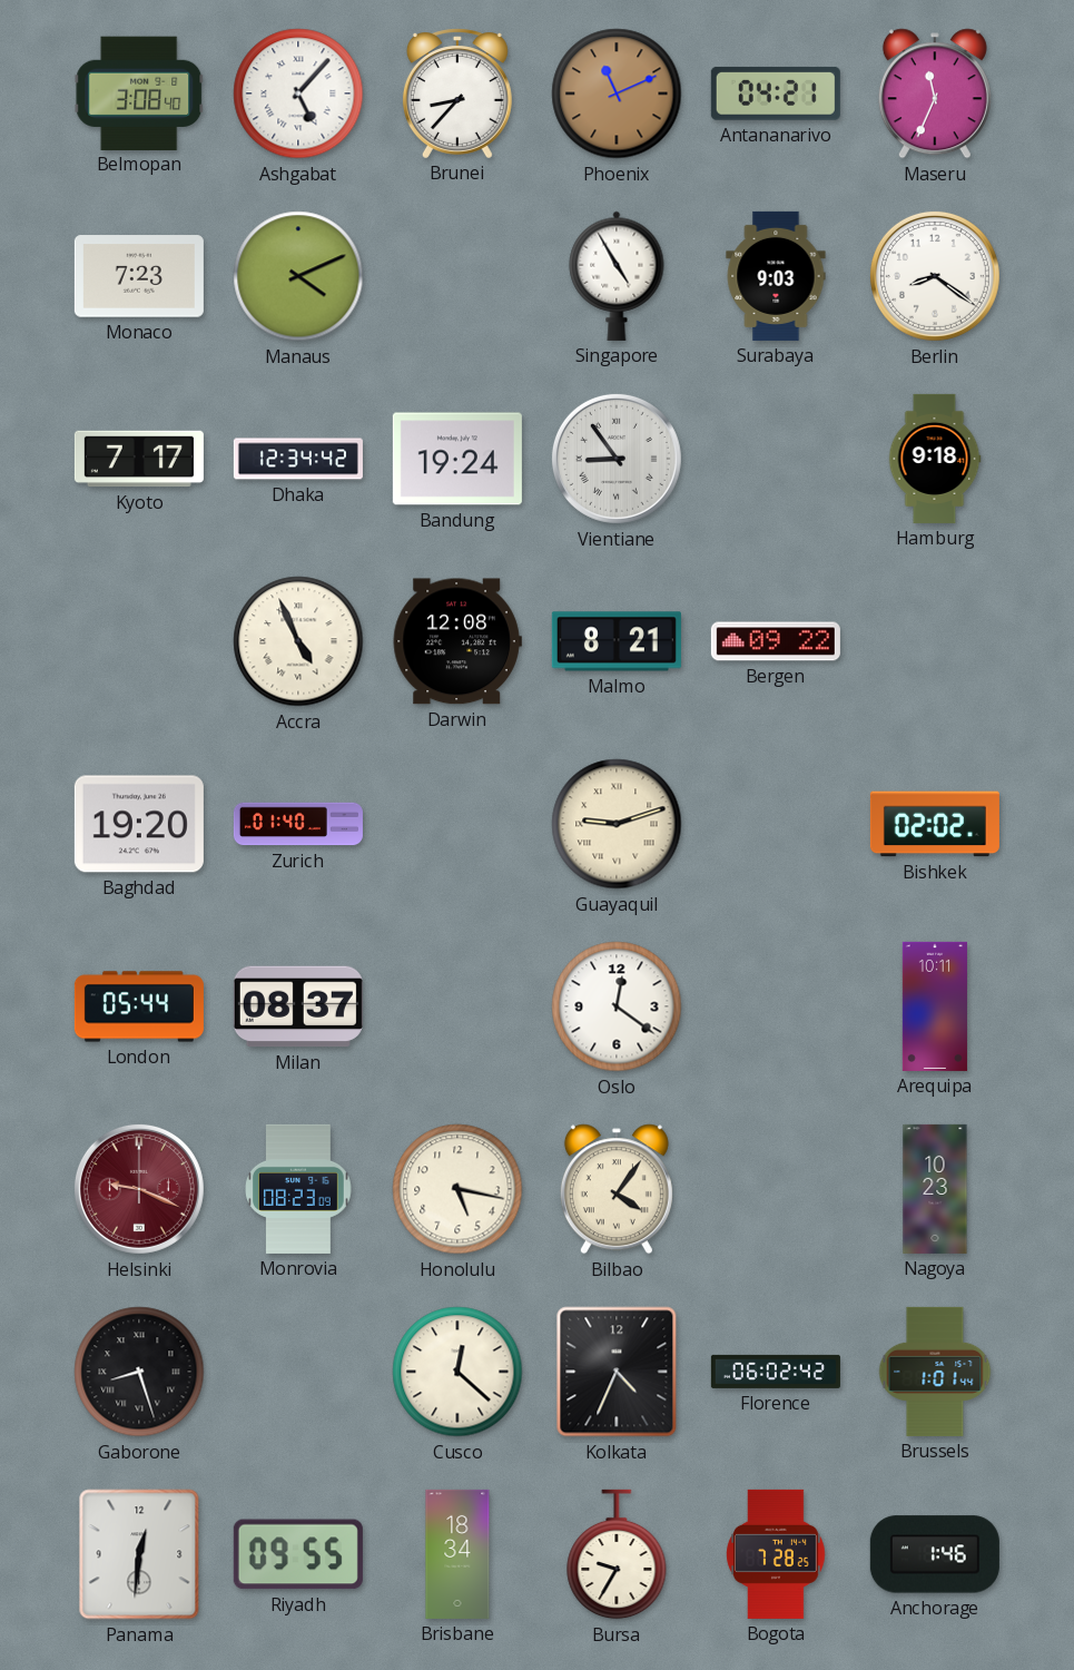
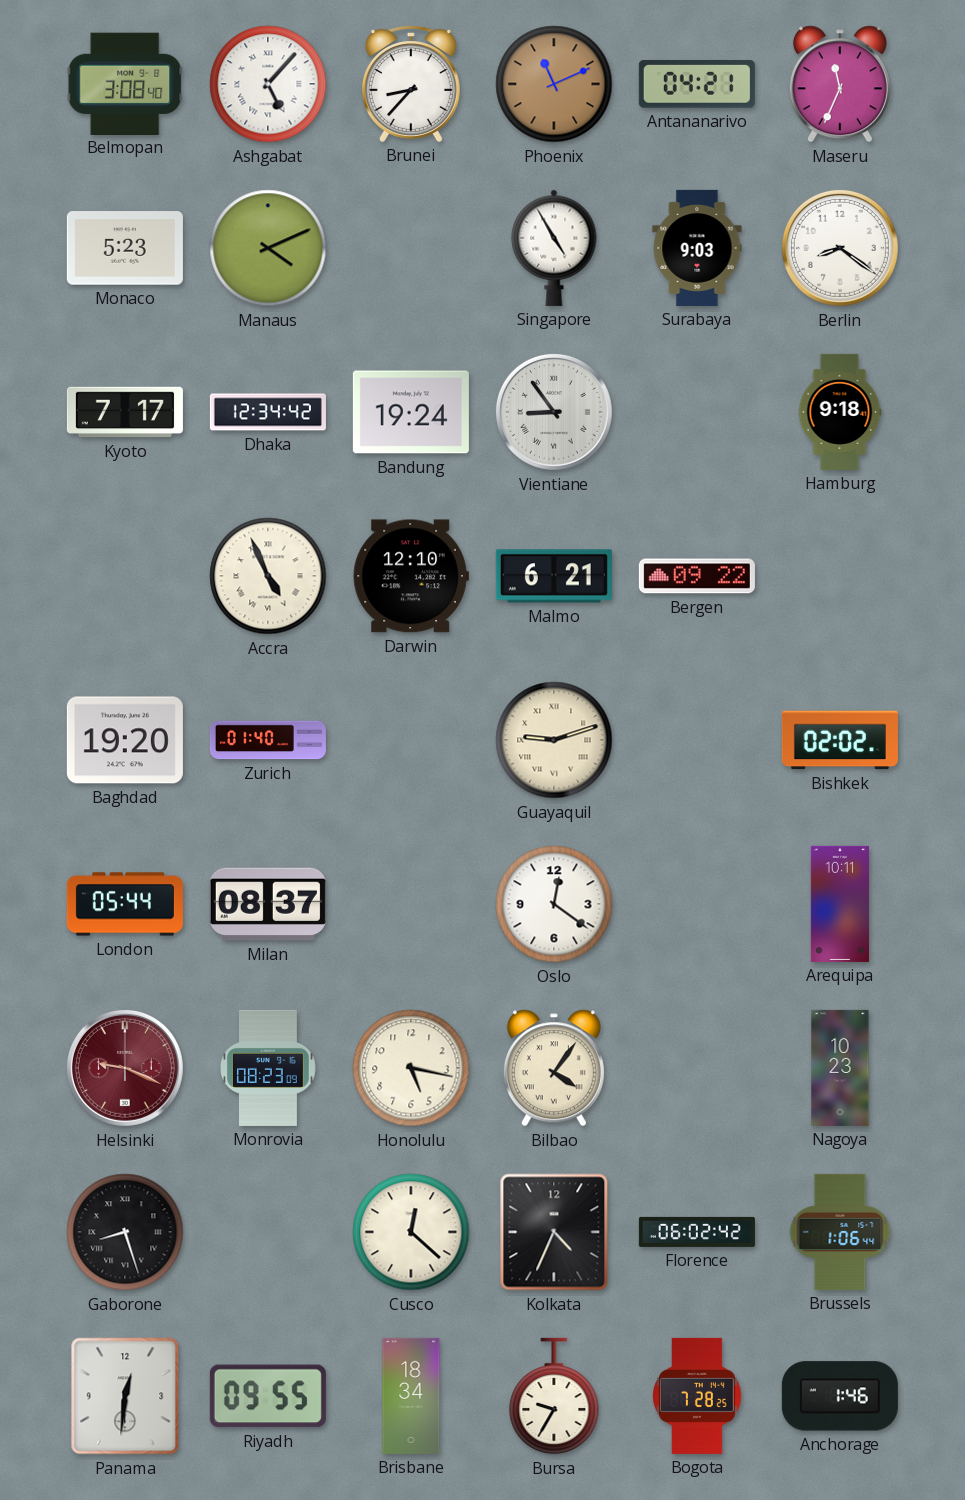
Monaco: 7:23 -> 5:23 (125, 248)
Darwin: 12:08 -> 12:10 (411, 576)
Malmo: 8:21 -> 6:21 (554, 576)
Brussels: 1:01 -> 1:06 (840, 1232)
